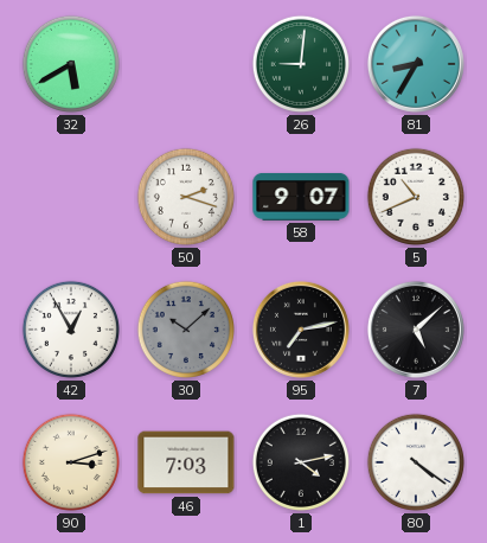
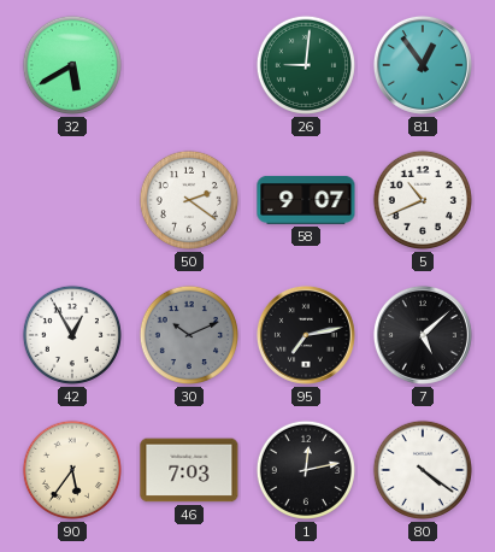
81: 8:35 -> 12:54 (423, 65)
50: 2:18 -> 2:21 (189, 200)
30: 10:08 -> 10:11 (189, 335)
90: 3:12 -> 5:36 (72, 470)
1: 4:13 -> 12:13 (306, 470)
